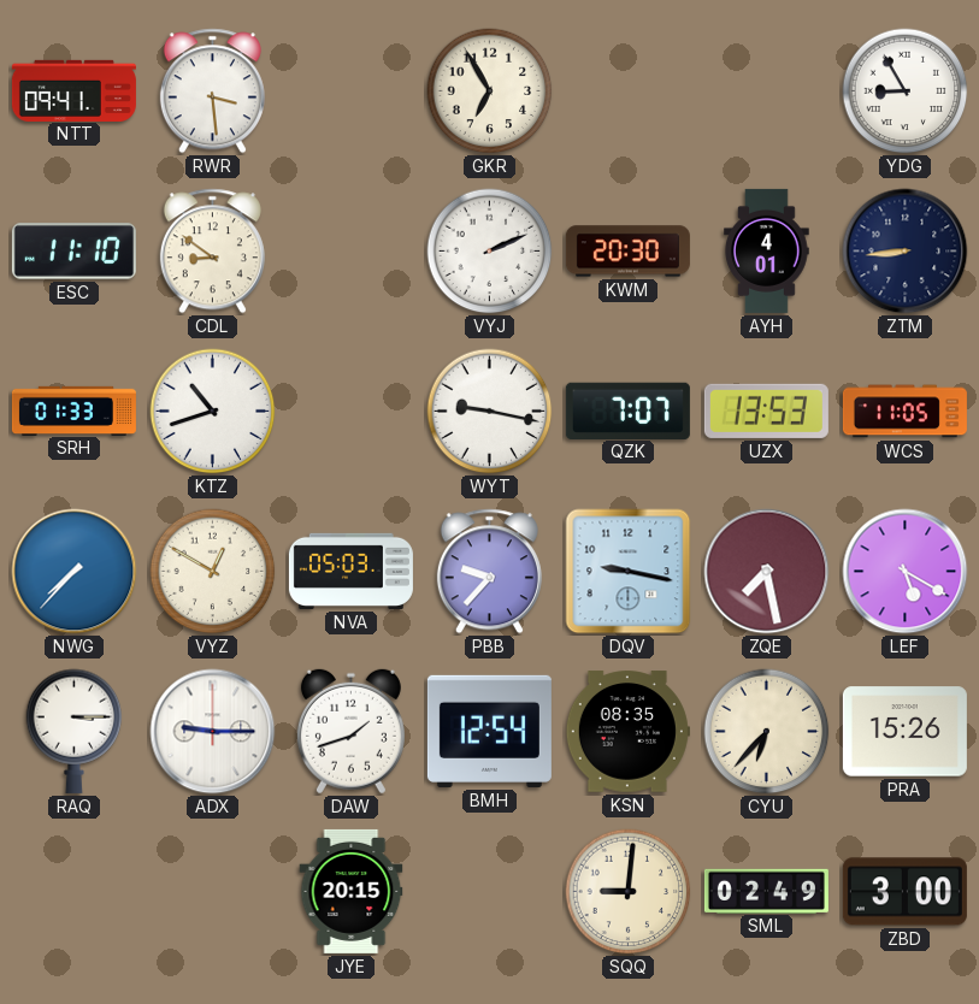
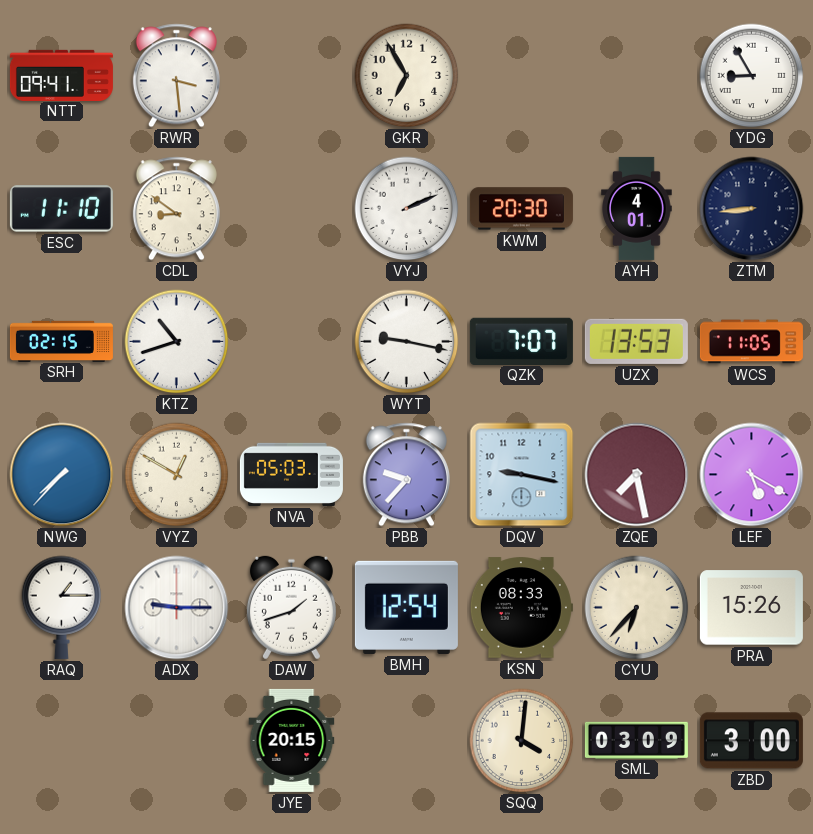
SRH: 01:33 -> 02:15 (61, 341)
RAQ: 3:15 -> 1:15 (62, 607)
KSN: 08:35 -> 08:33 (521, 608)
SQQ: 9:01 -> 4:01 (522, 741)
SML: 02:49 -> 03:09 (636, 740)
